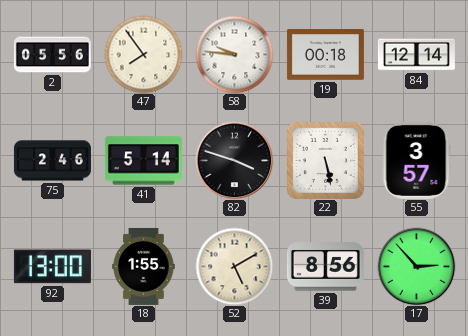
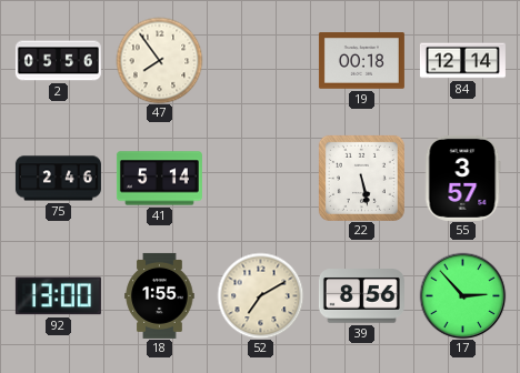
58: 9:46 -> none (234, 54)
82: 3:48 -> none (234, 160)
52: 5:10 -> 7:10 (260, 295)
